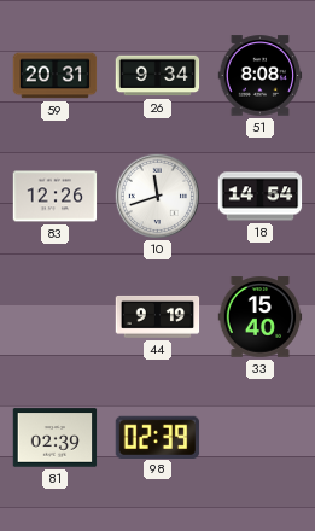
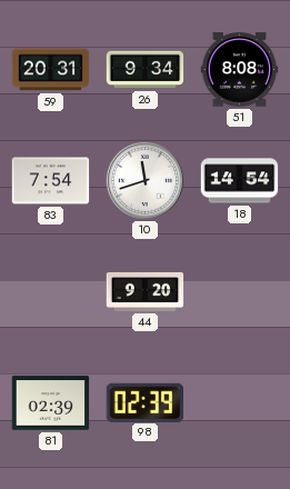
83: 12:26 -> 7:54 (51, 181)
44: 9:19 -> 9:20 (146, 292)
33: 15:40 -> none (261, 317)
